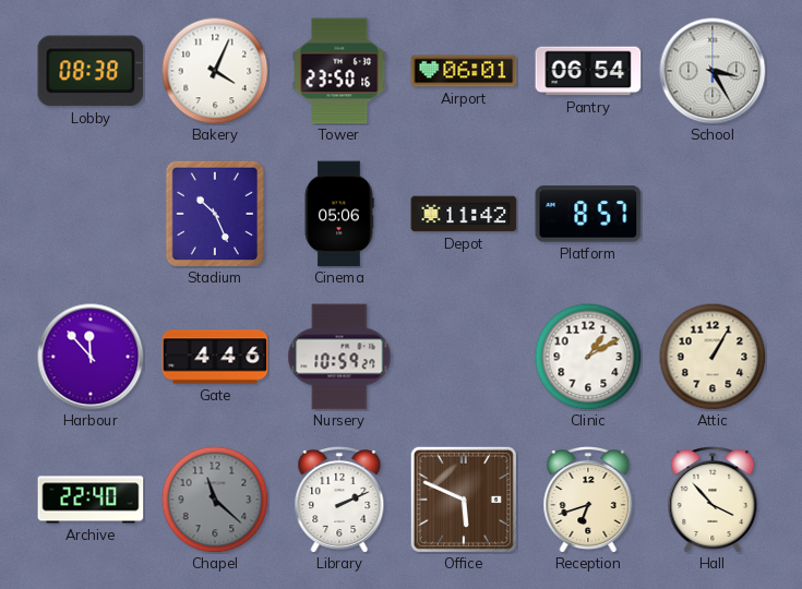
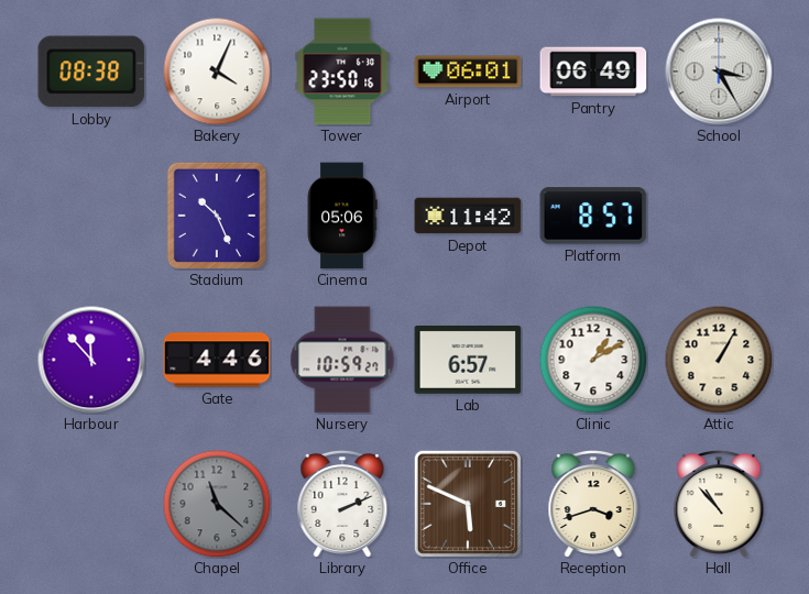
Pantry: 06:54 -> 06:49 (593, 71)
Lab: none -> 6:57 (468, 361)
Archive: 22:40 -> none (91, 500)
Reception: 6:42 -> 3:42 (593, 504)
Hall: 3:53 -> 10:53 (719, 504)
